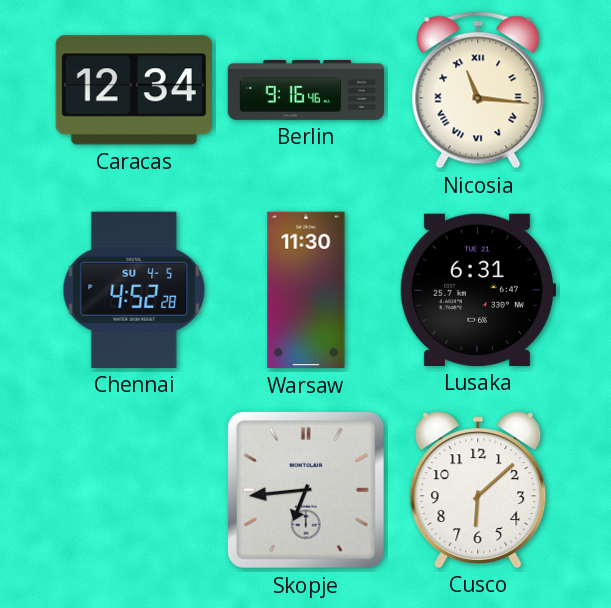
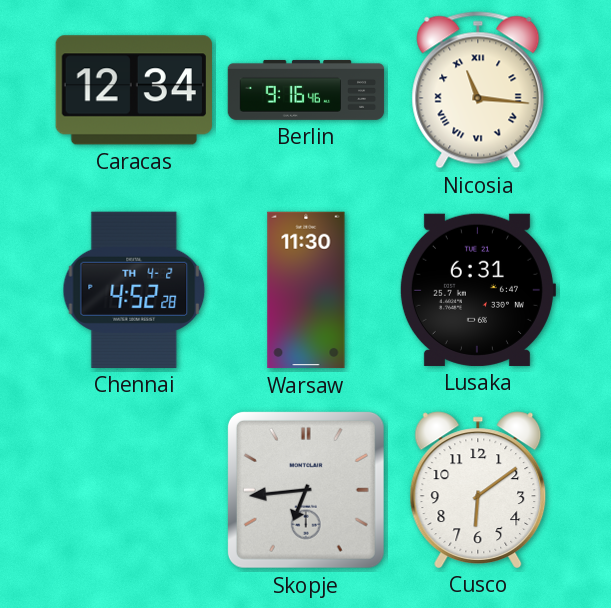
Chennai date: SU 4-5 -> TH 4-2 (134, 290)
Cusco: 6:08 -> 6:09 (478, 490)
